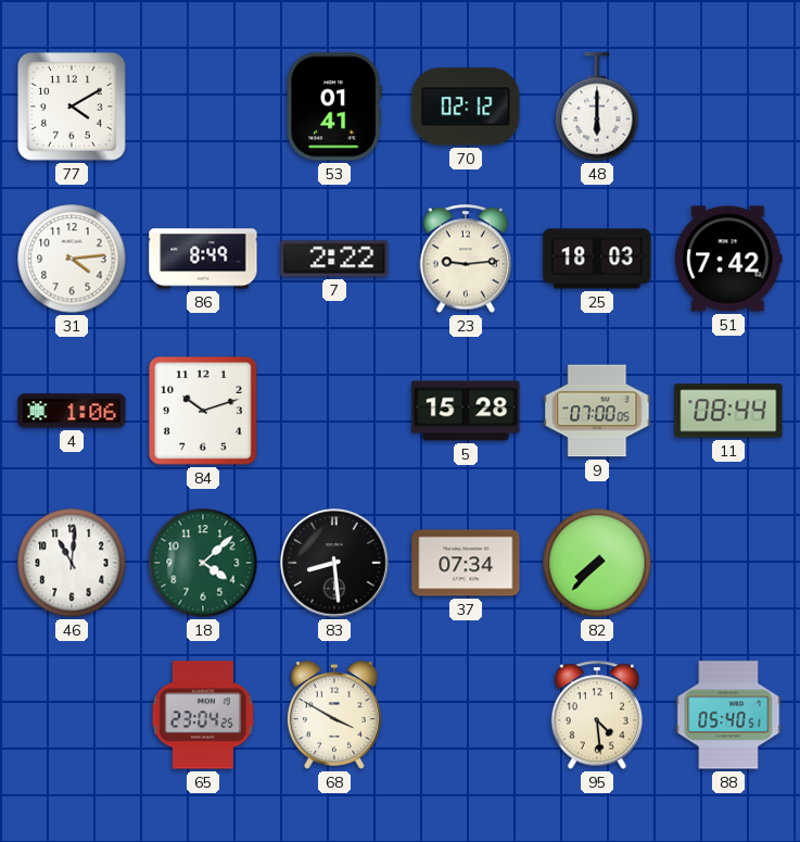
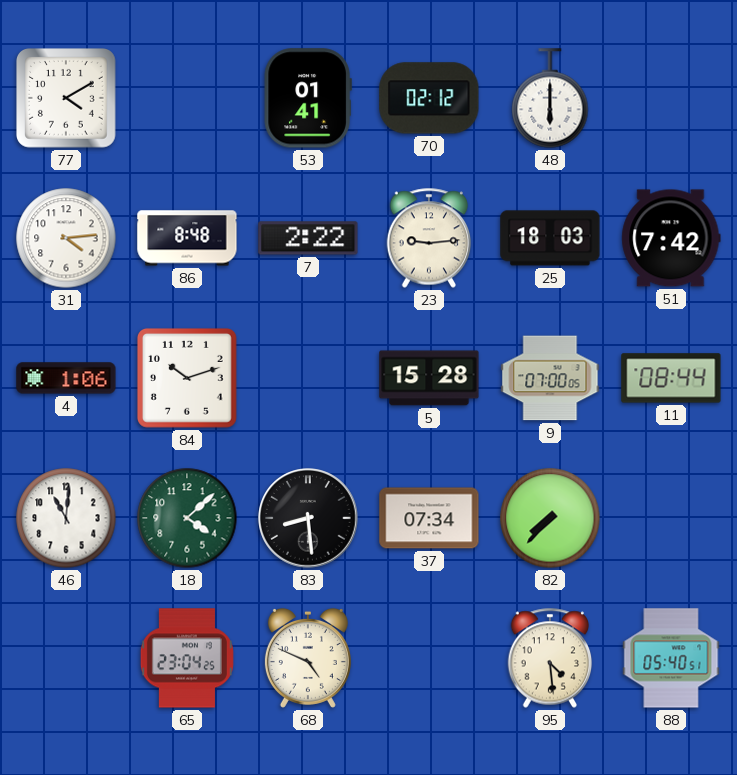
86: 8:49 -> 8:48 (187, 238)
68: 3:50 -> 4:49 (308, 658)
